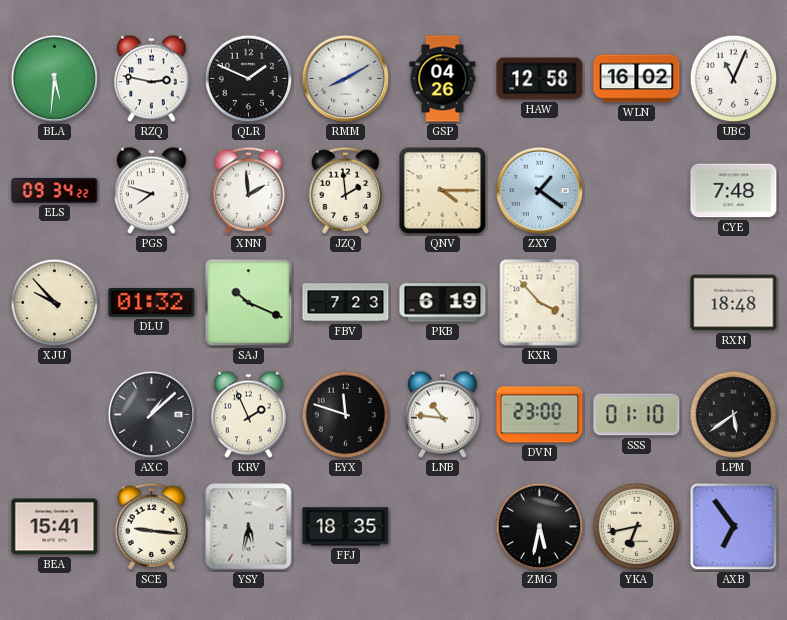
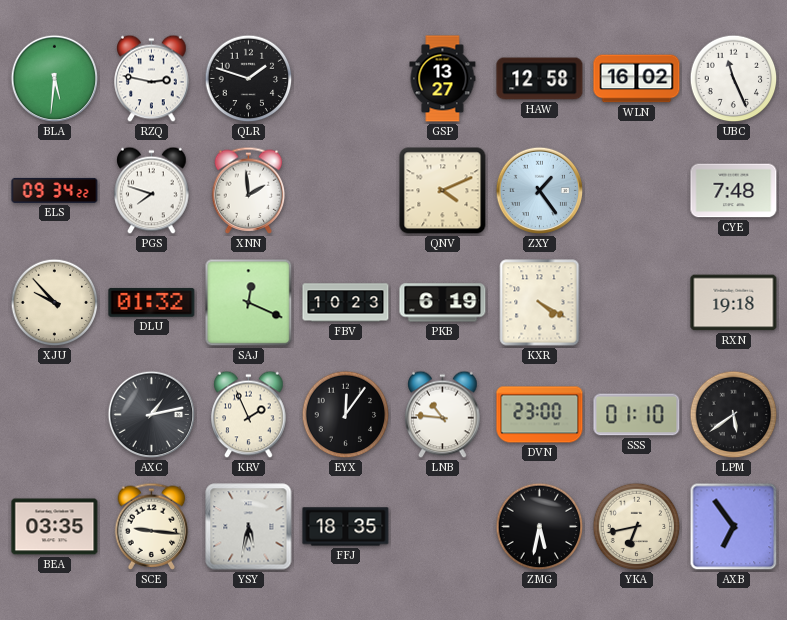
QLR: 1:49 -> 1:48 (249, 79)
RMM: 8:10 -> none (346, 79)
GSP: 04:26 -> 13:27 (443, 79)
UBC: 11:04 -> 11:26 (734, 79)
JZQ: 1:59 -> none (346, 190)
QNV: 4:15 -> 4:11 (443, 191)
ZXY: 1:21 -> 1:24 (540, 191)
SAJ: 10:19 -> 12:19 (249, 303)
FBV: 7:23 -> 10:23 (346, 303)
KXR: 3:53 -> 4:20 (540, 303)
RXN: 18:48 -> 19:18 (734, 303)
AXC: 1:08 -> 1:13 (152, 415)
EYX: 11:48 -> 12:06 (346, 415)
BEA: 15:41 -> 03:35 (55, 527)
